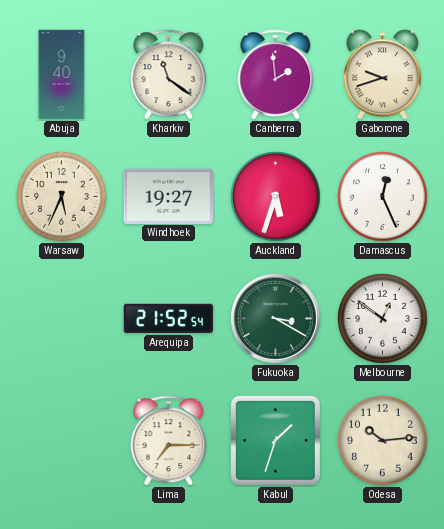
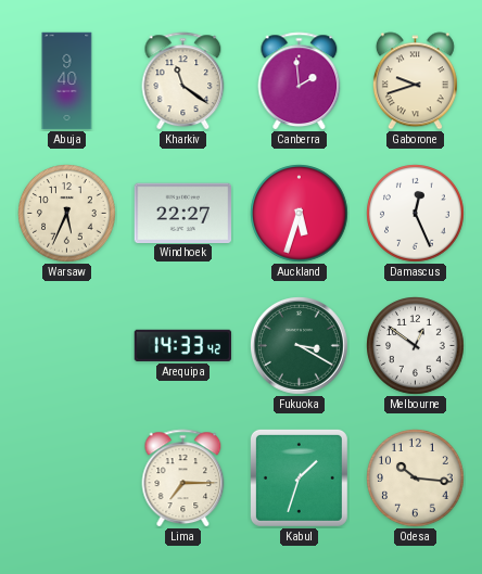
Windhoek: 19:27 -> 22:27 (183, 213)
Arequipa: 21:52 -> 14:33 (182, 345)
Odesa: 10:14 -> 10:16 (416, 479)
